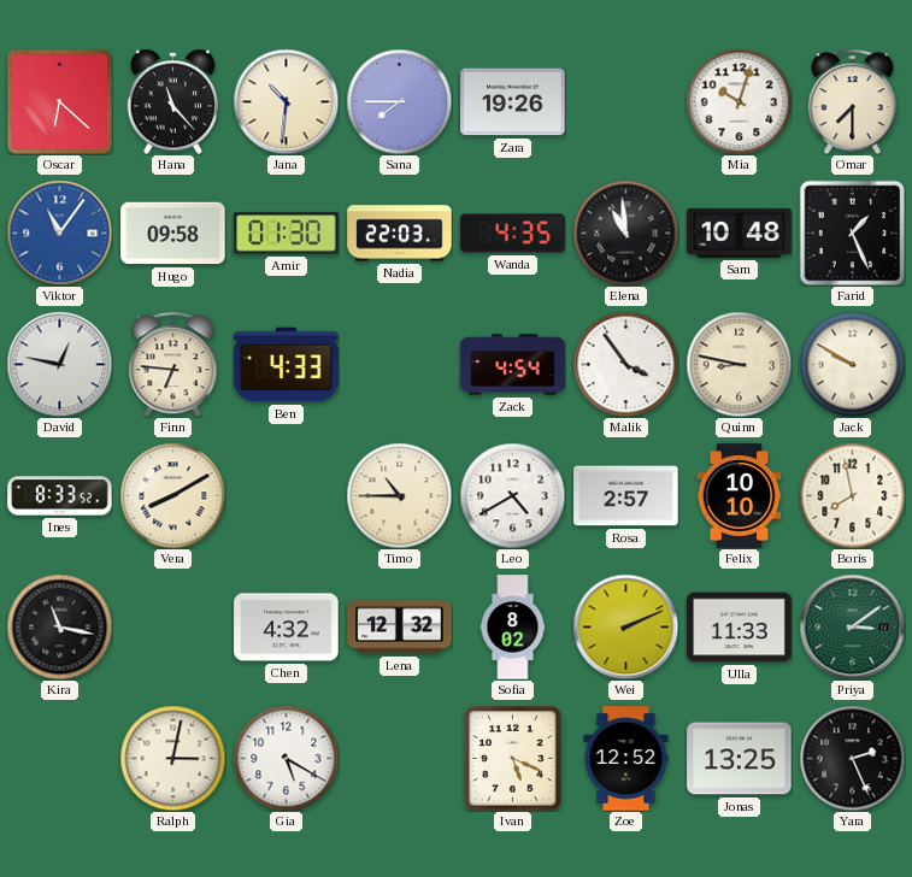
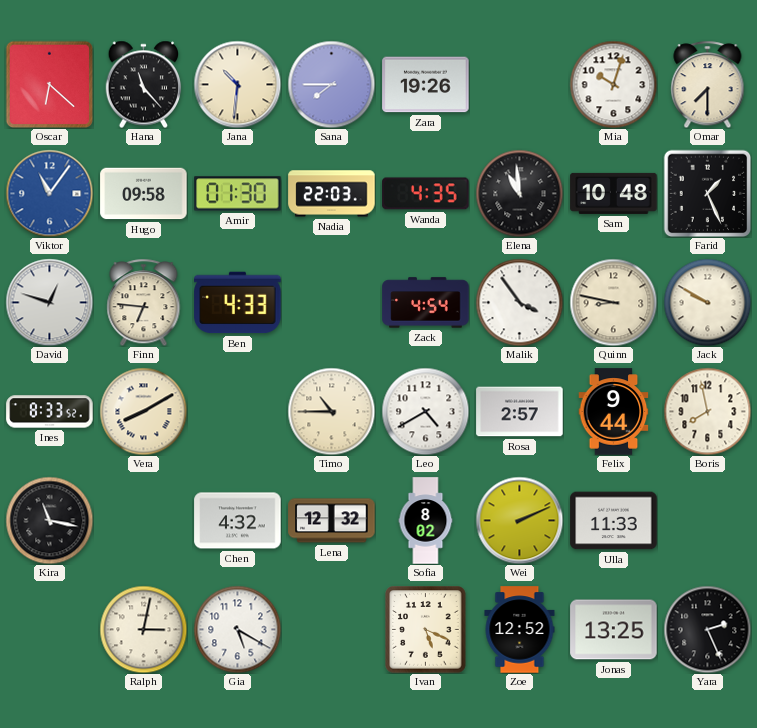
David: 12:47 -> 12:48 (49, 302)
Felix: 10:10 -> 9:44 (614, 412)
Priya: 3:09 -> none (852, 626)
